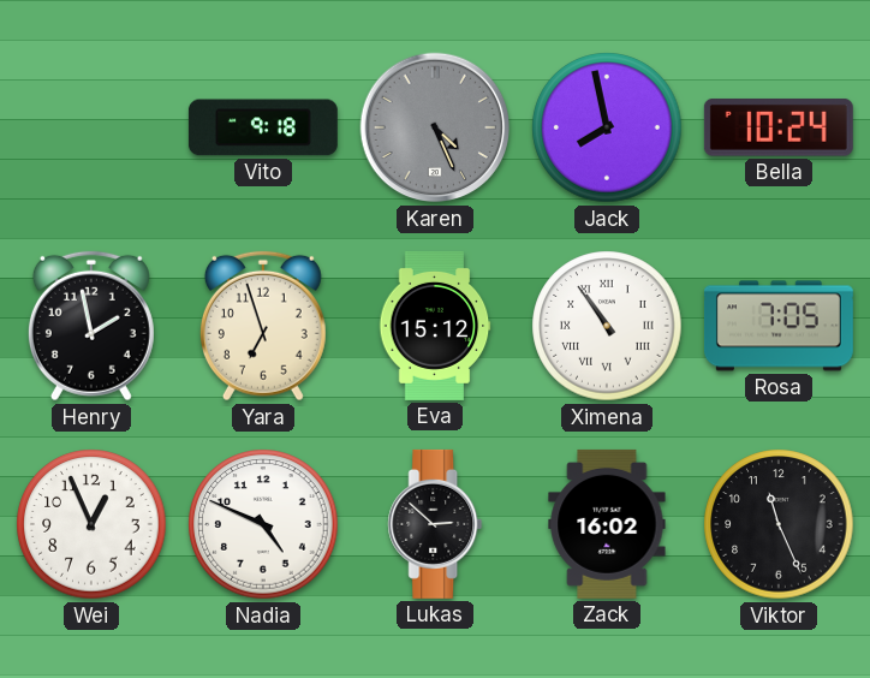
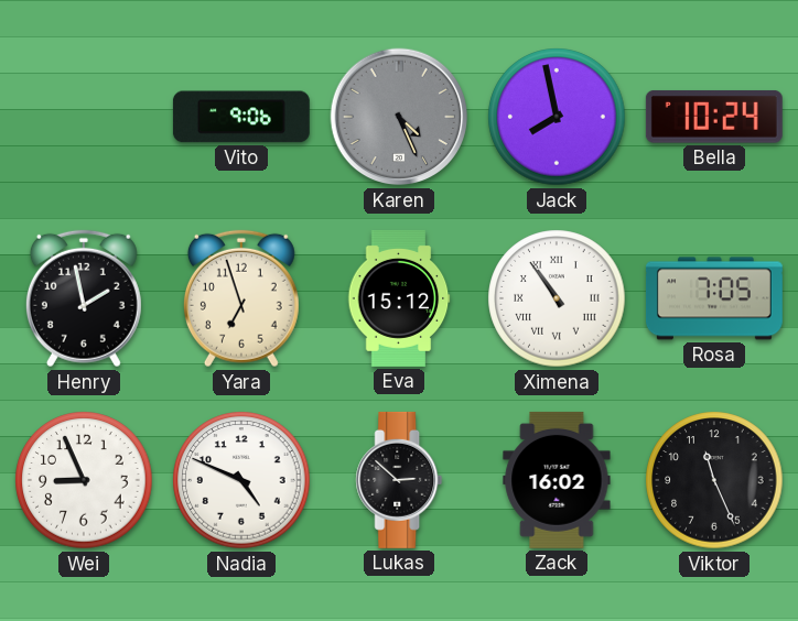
Vito: 9:18 -> 9:06 (241, 117)
Wei: 12:56 -> 8:56 (84, 480)
